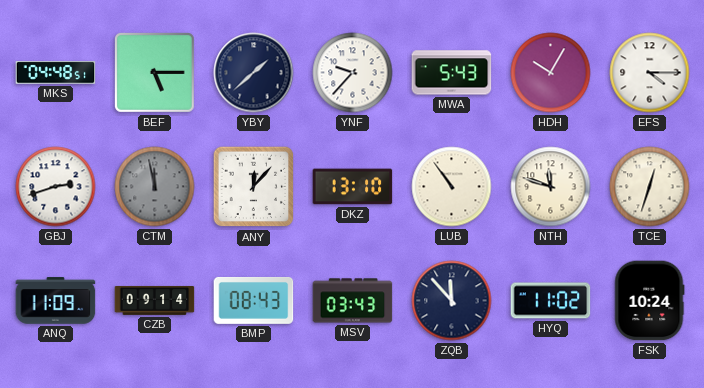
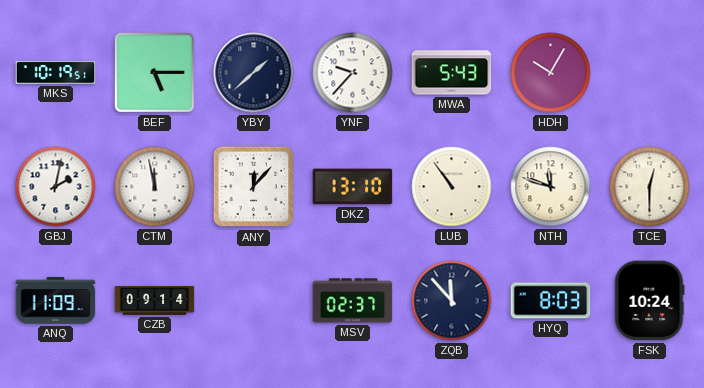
MKS: 04:48 -> 10:19 (56, 73)
EFS: 4:15 -> none (650, 73)
GBJ: 2:42 -> 2:02 (56, 187)
CTM dial: grey -> white (155, 187)
TCE: 12:33 -> 12:30 (650, 187)
BMP: 08:43 -> none (254, 300)
MSV: 03:43 -> 02:37 (353, 301)
HYQ: 11:02 -> 8:03 (551, 301)
